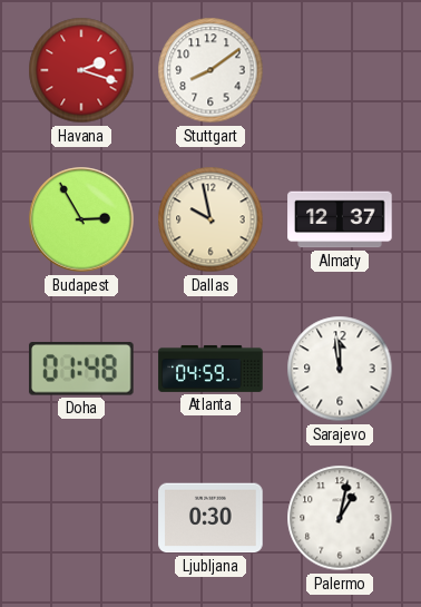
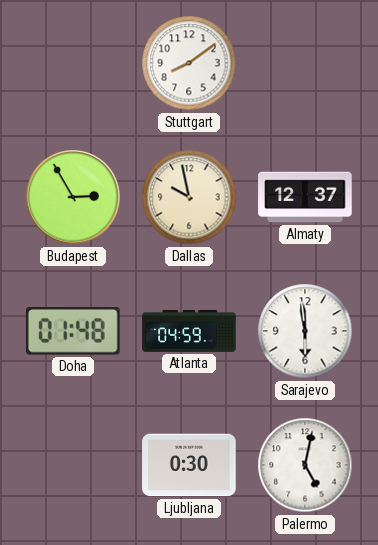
Havana: 2:18 -> none (81, 70)
Sarajevo: 11:59 -> 5:59 (305, 331)
Palermo: 1:02 -> 5:02 (305, 465)
